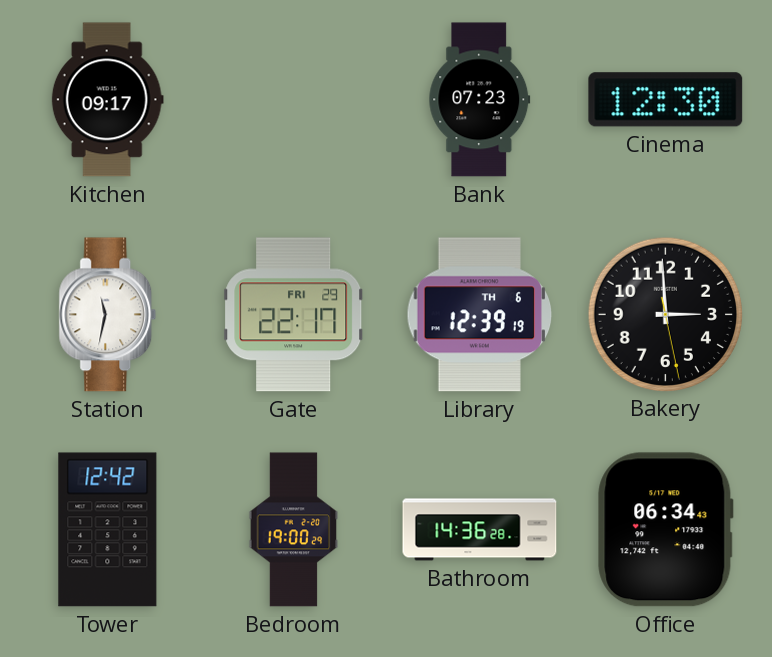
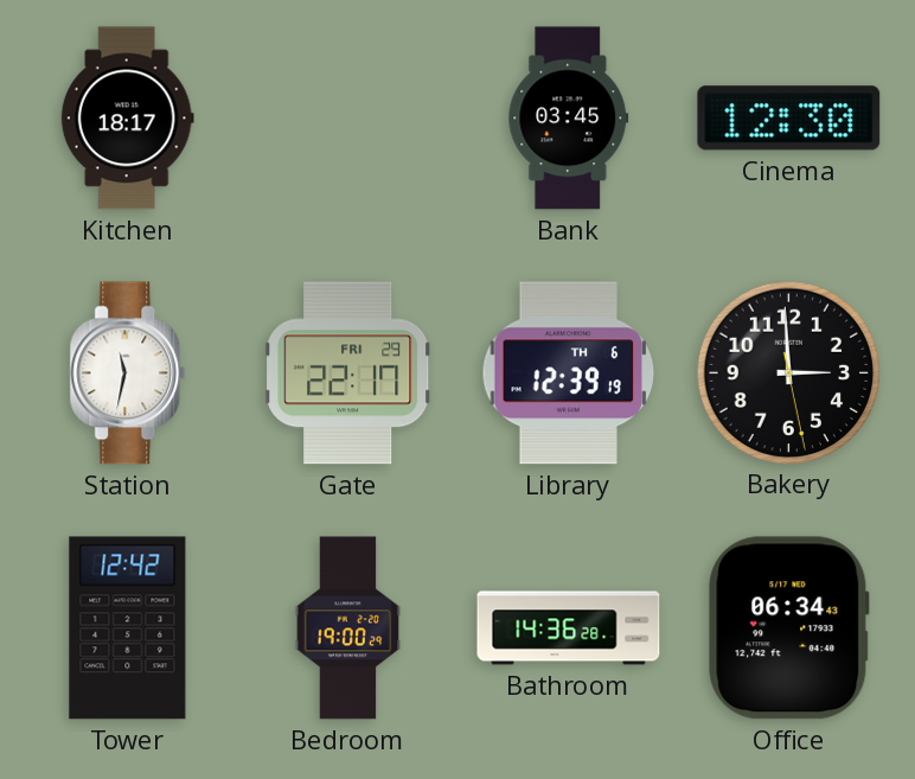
Kitchen: 09:17 -> 18:17 (127, 119)
Bank: 07:23 -> 03:45 (569, 119)
